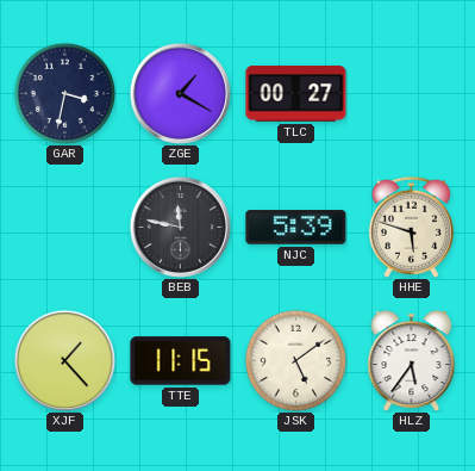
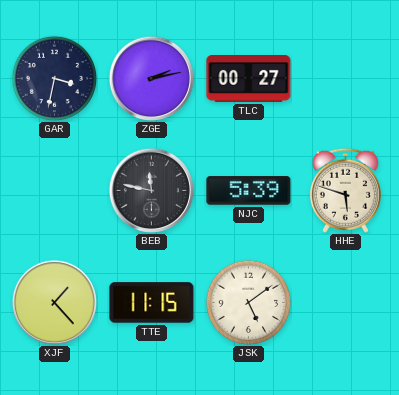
ZGE: 1:20 -> 2:13 (151, 78)
HLZ: 5:36 -> none (412, 361)
